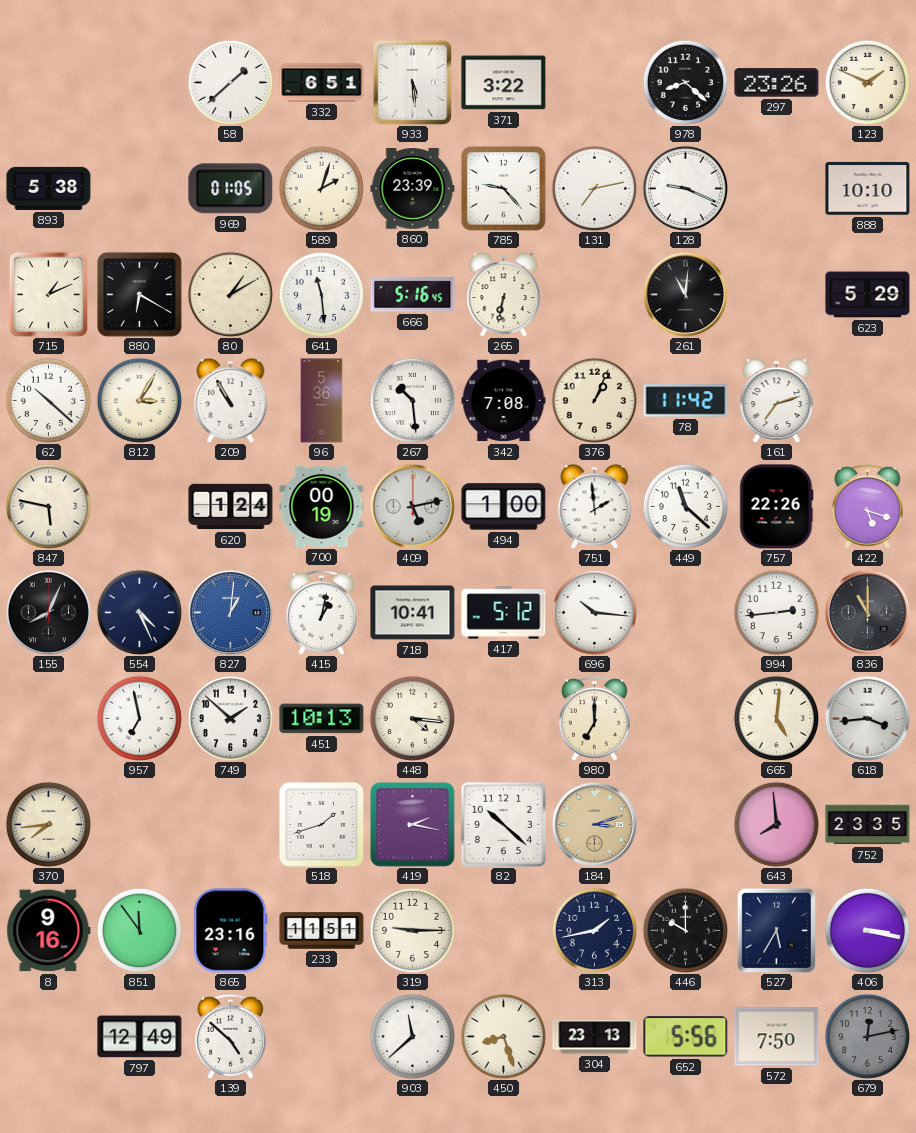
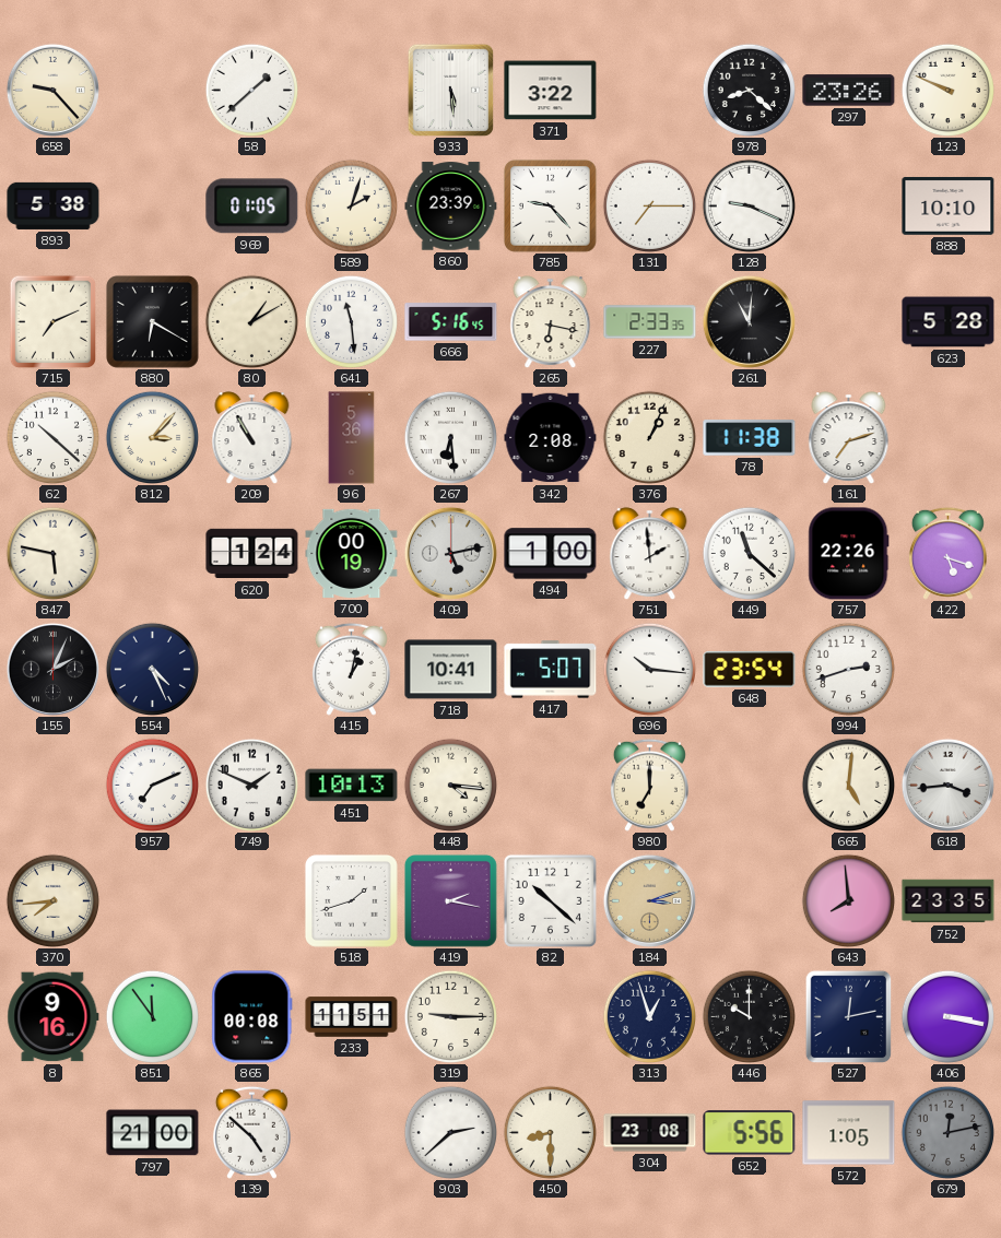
658: none -> 9:23 (52, 90)
332: 6:51 -> none (322, 83)
123: 1:49 -> 9:49 (947, 90)
131: 7:13 -> 7:15 (649, 205)
715: 1:11 -> 7:11 (54, 321)
265: 6:32 -> 6:17 (551, 322)
227: none -> 2:33 (650, 322)
623: 5:29 -> 5:28 (949, 322)
812: 3:05 -> 3:07 (152, 437)
267: 10:29 -> 6:29 (450, 437)
342: 7:08 -> 2:08 (551, 438)
78: 11:42 -> 11:38 (750, 438)
155: 8:04 -> 2:04 (52, 669)
827: 1:01 -> none (230, 612)
417: 5:12 -> 5:07 (551, 670)
648: none -> 23:54 (750, 670)
994: 2:44 -> 2:42 (848, 669)
836: 11:00 -> none (867, 612)
957: 6:58 -> 7:11 (152, 785)
749: 1:52 -> 1:49 (251, 785)
865: 23:16 -> 00:08 (252, 1017)
313: 1:43 -> 12:57 (649, 1016)
527: 5:35 -> 12:13 (849, 1016)
797: 12:49 -> 21:00 (153, 1133)
903: 11:38 -> 2:38 (450, 1132)
450: 8:27 -> 8:30 (550, 1132)
304: 23:13 -> 23:08 (650, 1133)
572: 7:50 -> 1:05 (849, 1133)
